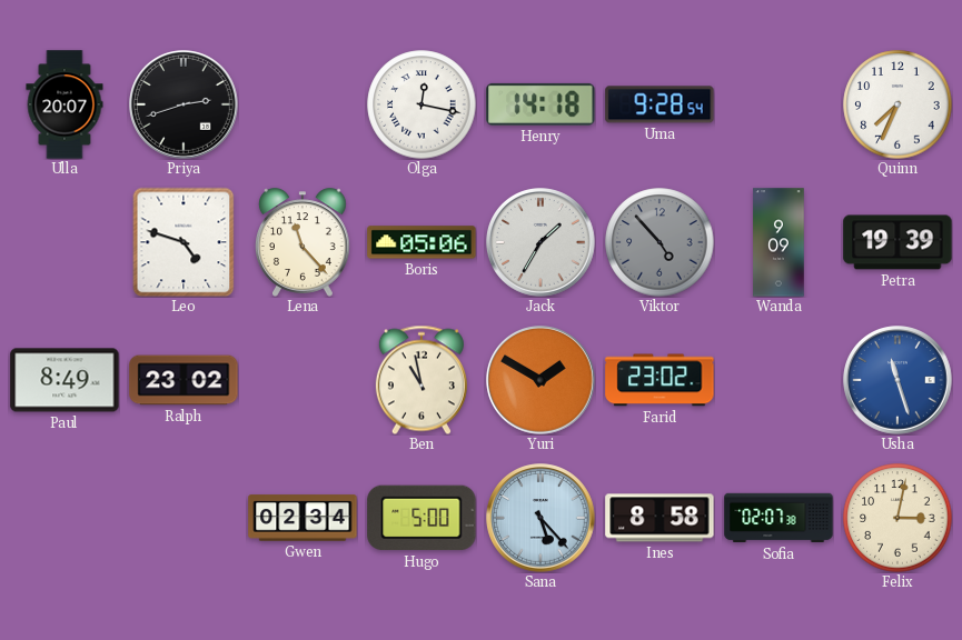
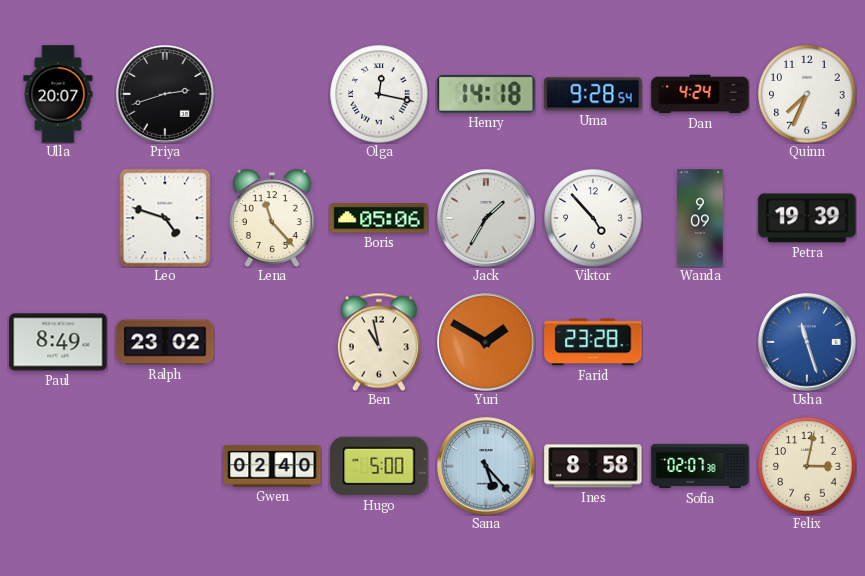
Dan: none -> 4:24 (700, 94)
Viktor dial: grey -> white (593, 218)
Farid: 23:02 -> 23:28 (593, 342)
Gwen: 02:34 -> 02:40 (272, 466)
